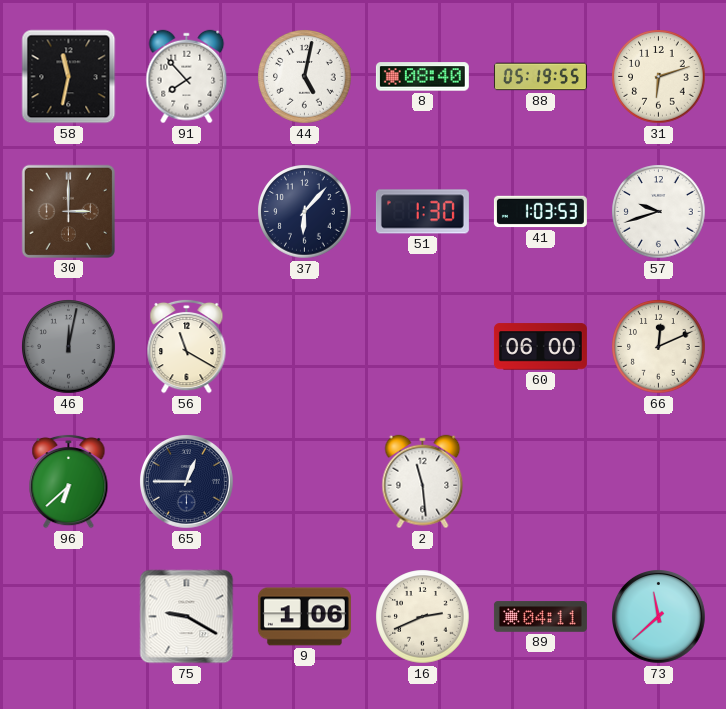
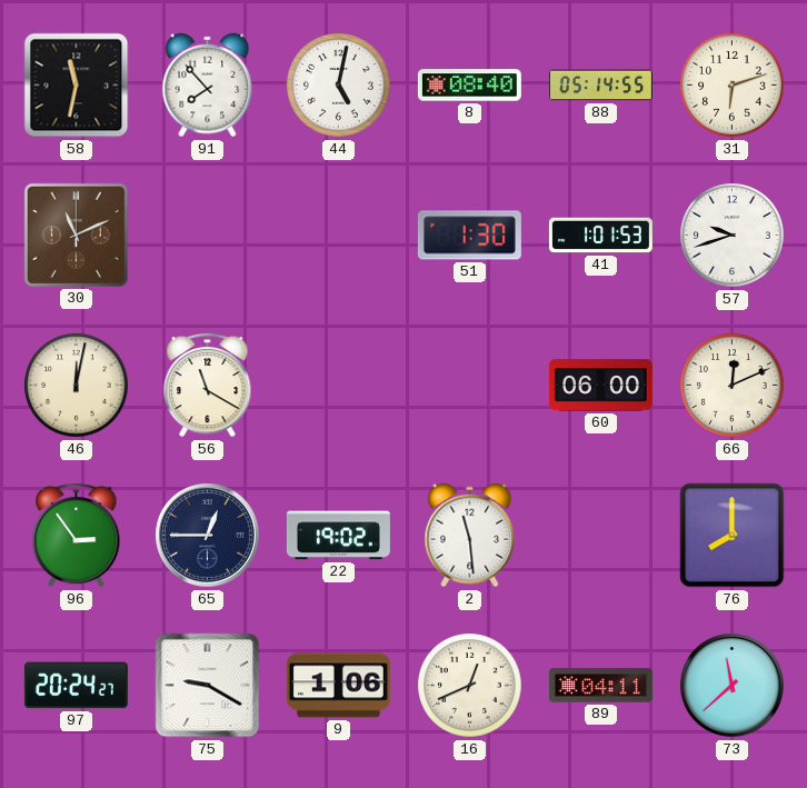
88: 05:19 -> 05:14 (600, 86)
30: 3:00 -> 11:11 (76, 235)
37: 6:07 -> none (305, 212)
41: 1:03 -> 1:01 (600, 236)
46 dial: grey -> cream (77, 386)
96: 6:38 -> 2:54 (77, 535)
22: none -> 19:02 (338, 536)
76: none -> 8:00 (733, 536)
97: none -> 20:24 (76, 686)
16: 2:41 -> 12:41 (470, 686)
